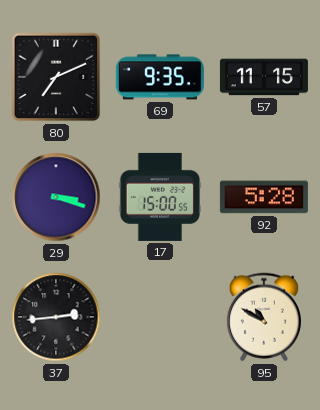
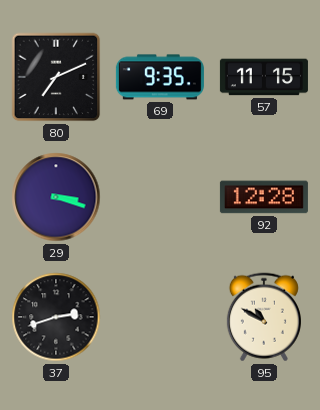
17: 15:00 -> none (160, 197)
92: 5:28 -> 12:28 (264, 197)
37: 2:44 -> 2:42 (56, 317)
